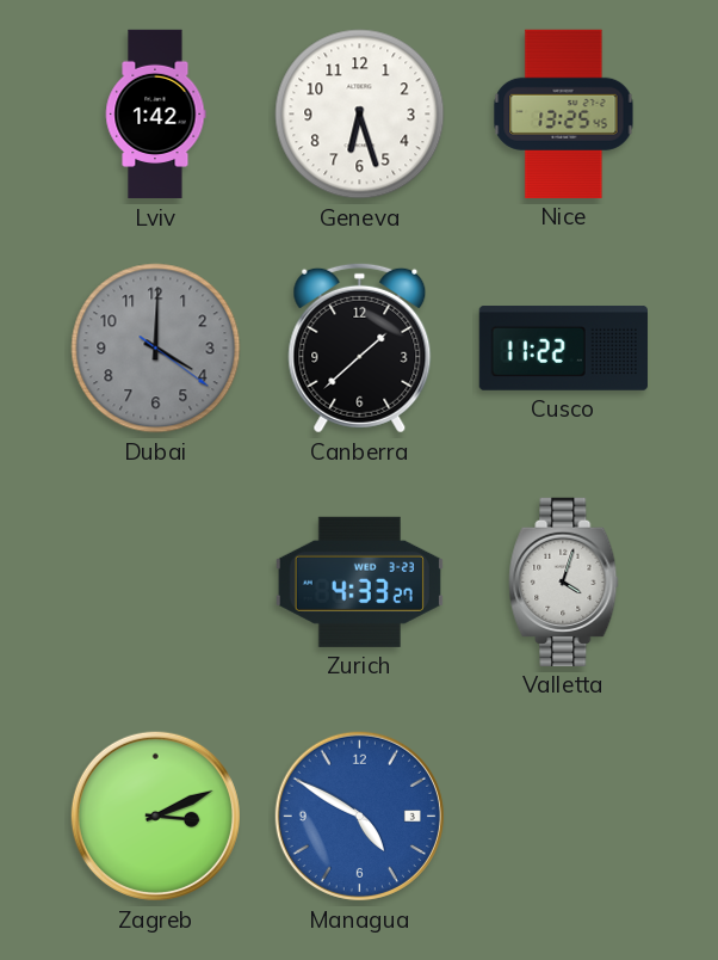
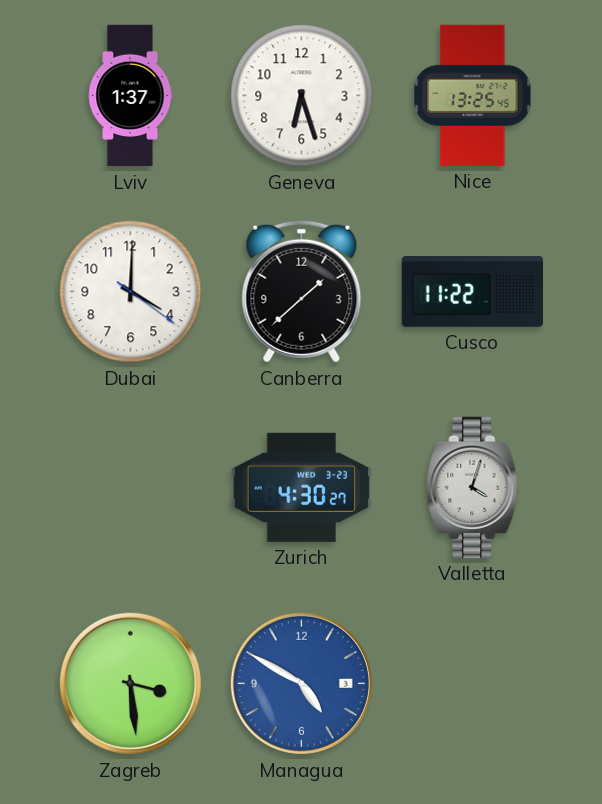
Lviv: 1:42 -> 1:37 (130, 96)
Dubai dial: grey -> white (131, 292)
Zurich: 4:33 -> 4:30 (301, 487)
Zagreb: 3:11 -> 3:29 (130, 683)
